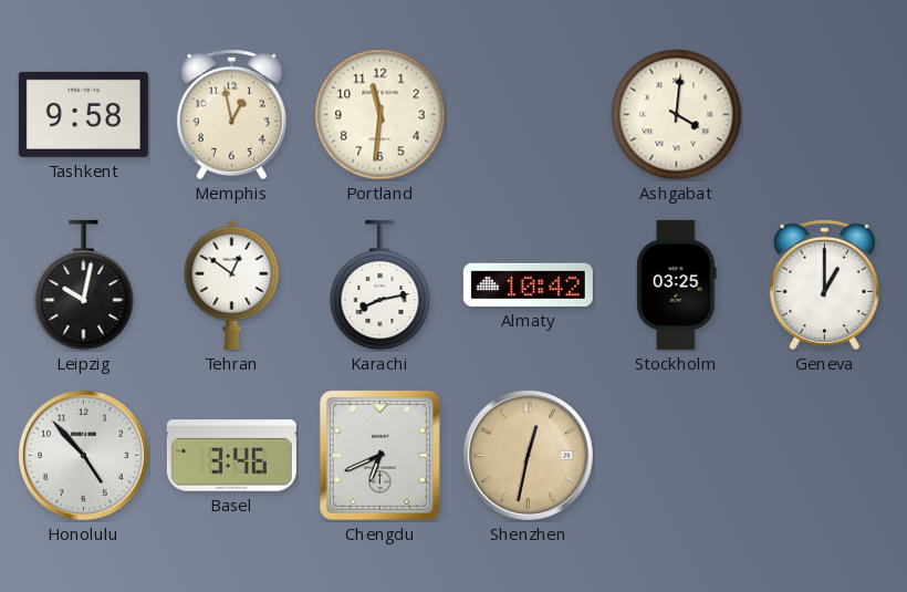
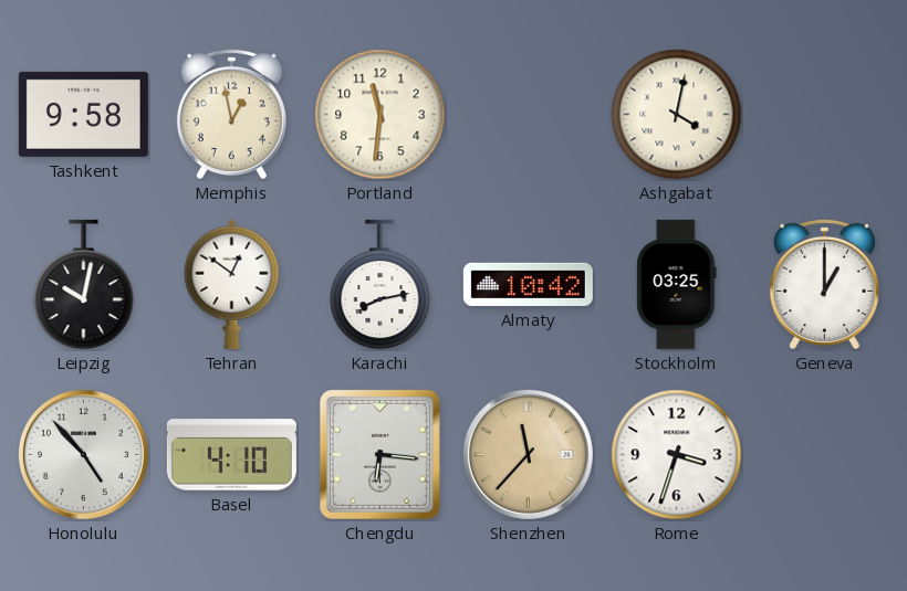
Ashgabat: 4:01 -> 4:02 (677, 115)
Basel: 3:46 -> 4:10 (231, 455)
Chengdu: 6:41 -> 6:16 (379, 454)
Shenzhen: 12:32 -> 11:37 (528, 454)
Rome: none -> 3:33 (677, 455)
